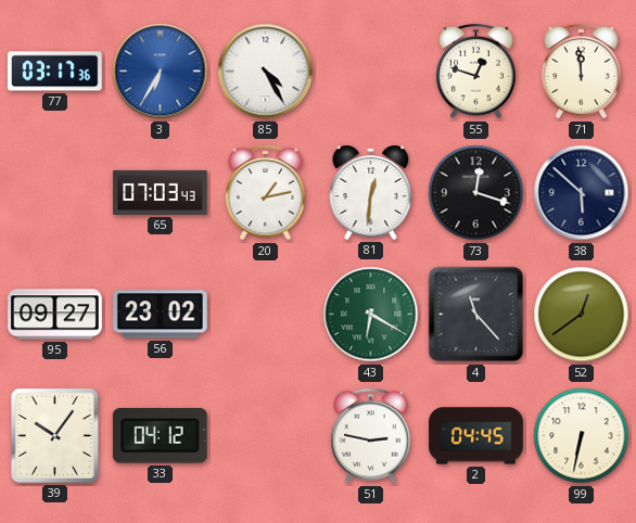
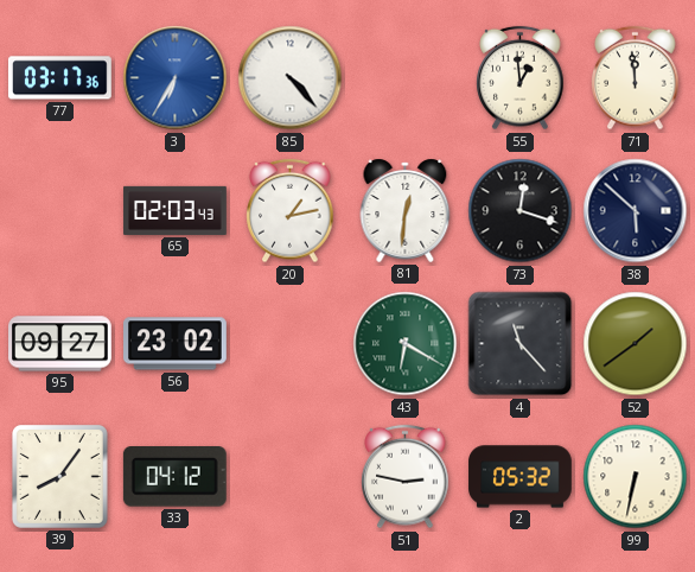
85: 4:25 -> 4:23 (291, 78)
55: 12:48 -> 12:59 (521, 78)
65: 07:03 -> 02:03 (176, 210)
52: 12:39 -> 1:39 (636, 344)
39: 10:06 -> 8:06 (59, 476)
2: 04:45 -> 05:32 (521, 477)
